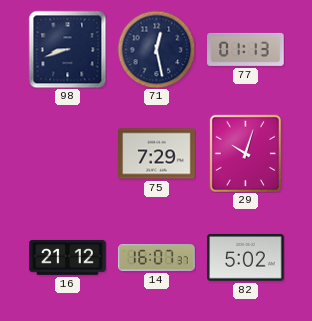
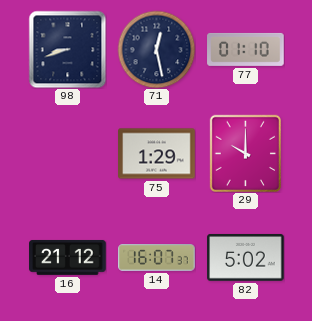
77: 01:13 -> 01:10 (246, 49)
75: 7:29 -> 1:29 (157, 154)
29: 10:03 -> 10:00 (245, 153)
